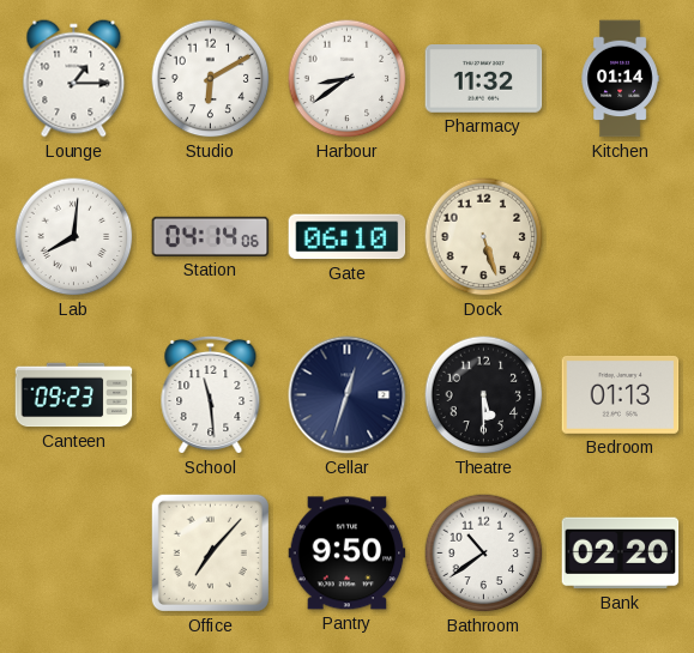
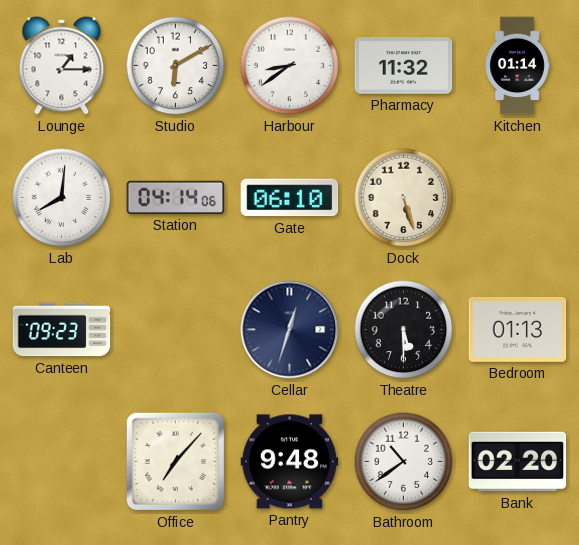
School: 11:29 -> none (211, 394)
Pantry: 9:50 -> 9:48 (290, 462)
